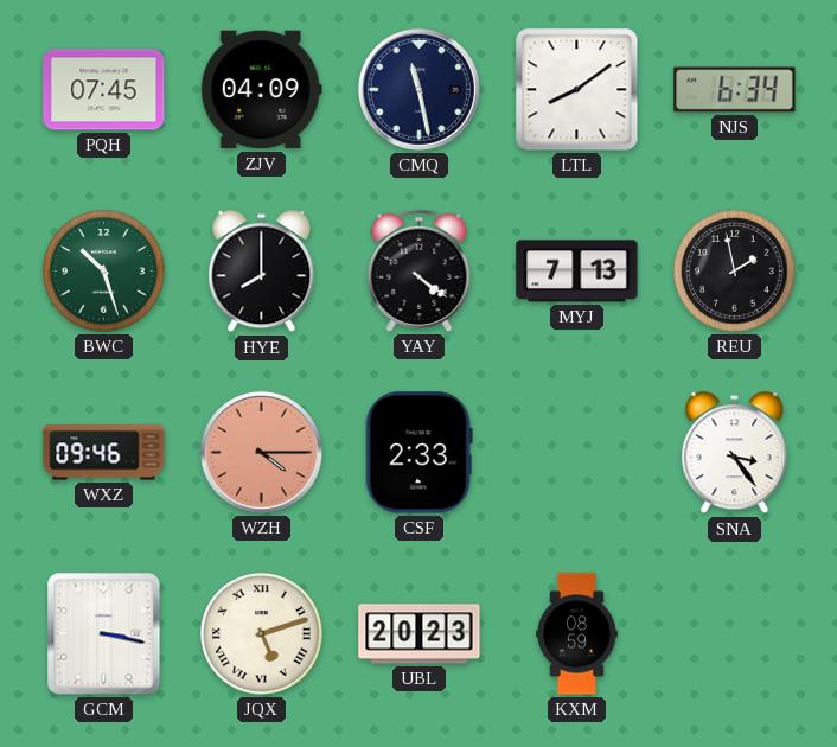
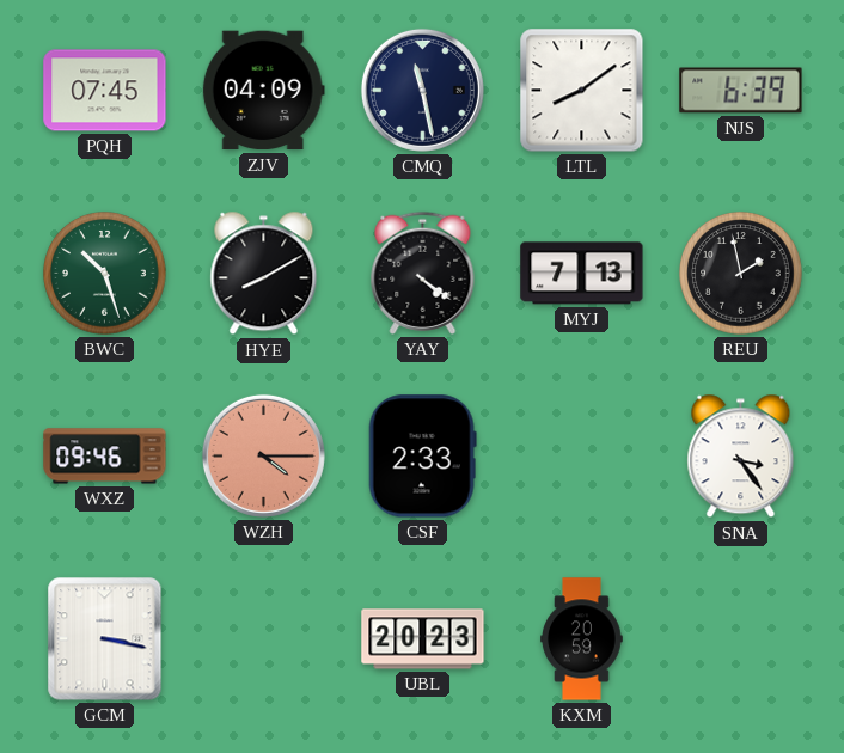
NJS: 6:34 -> 6:39 (741, 91)
HYE: 8:00 -> 8:10 (264, 274)
JQX: 5:12 -> none (262, 634)
KXM: 08:59 -> 20:59 (582, 639)
